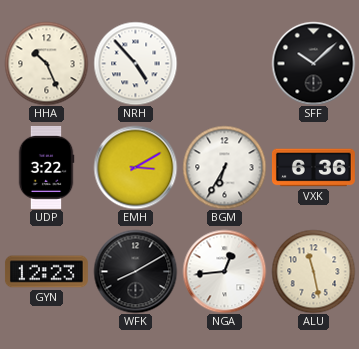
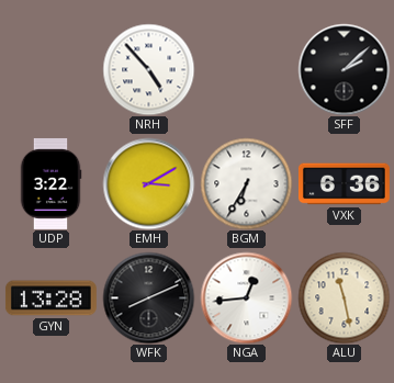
HHA: 10:26 -> none (46, 63)
SFF: 10:08 -> 2:08 (344, 69)
GYN: 12:23 -> 13:28 (50, 298)
WFK: 8:10 -> 8:11 (148, 297)
